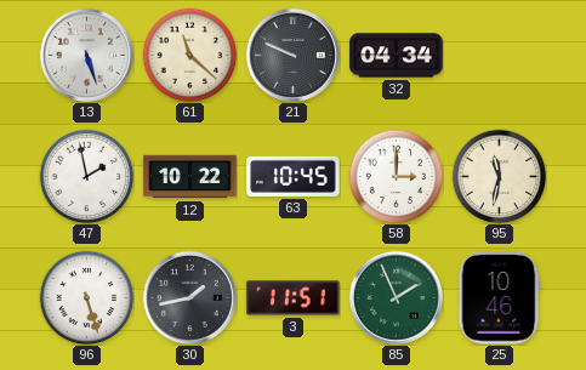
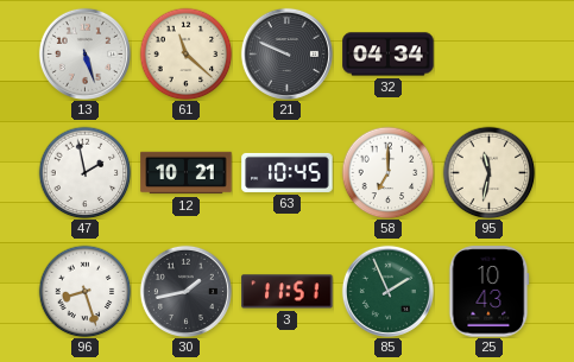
12: 10:22 -> 10:21 (187, 173)
58: 3:00 -> 7:00 (387, 172)
96: 5:27 -> 8:27 (84, 291)
25: 10:46 -> 10:43 (490, 292)
